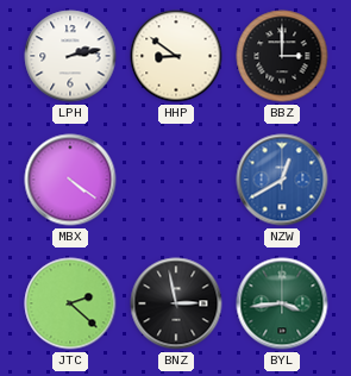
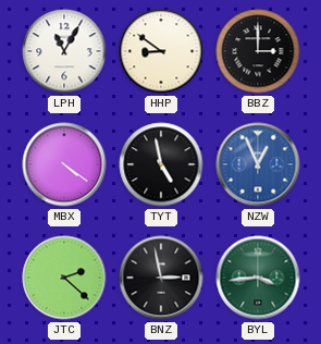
LPH: 2:13 -> 11:05 (64, 51)
TYT: none -> 4:58 (161, 164)
NZW: 12:40 -> 12:56 (258, 164)
